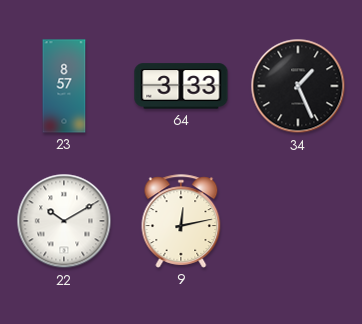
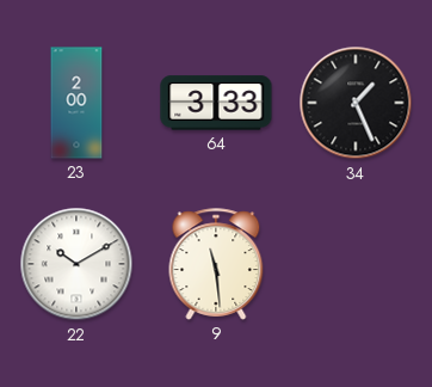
23: 8:57 -> 2:00 (76, 103)
9: 12:13 -> 11:29 (216, 264)
